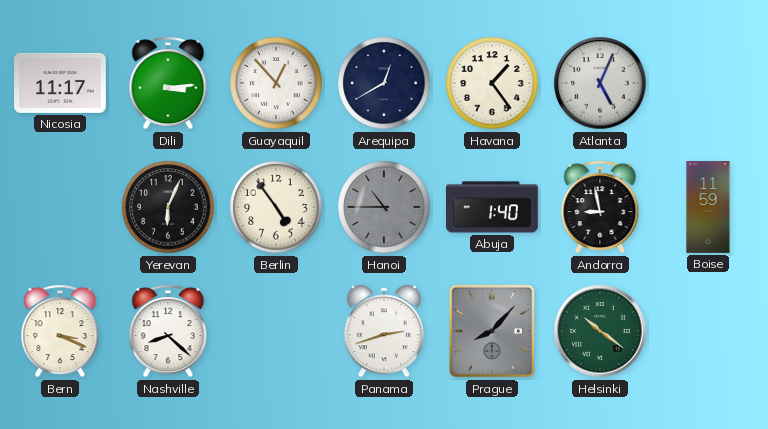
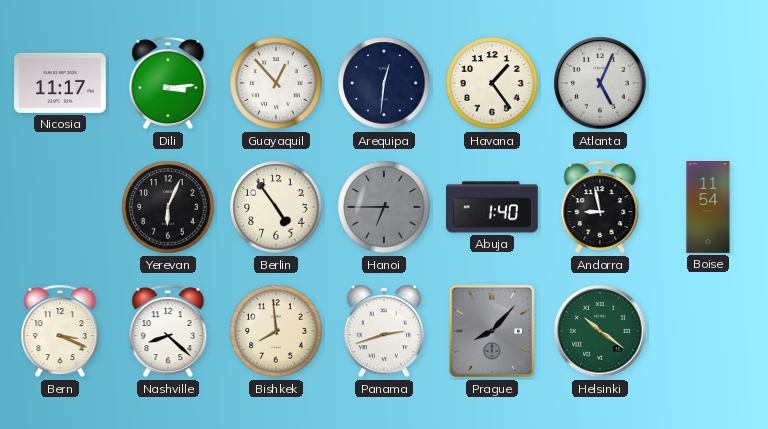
Arequipa: 12:40 -> 12:31 (384, 83)
Hanoi: 10:45 -> 6:45 (384, 207)
Boise: 11:59 -> 11:54 (708, 207)
Bishkek: none -> 7:59 (276, 331)
